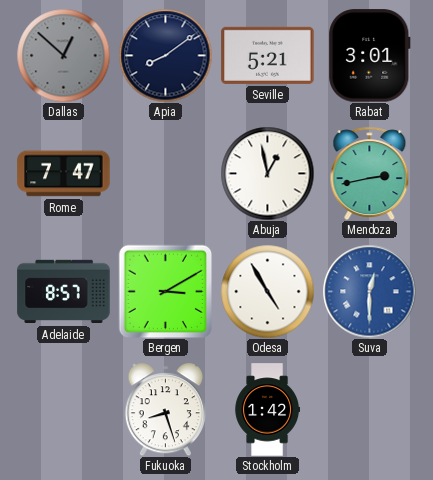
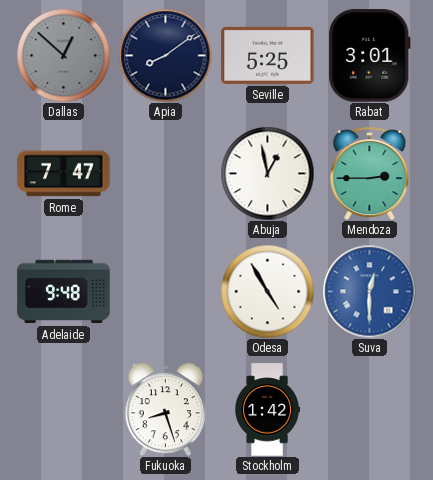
Seville: 5:21 -> 5:25 (268, 55)
Mendoza: 2:43 -> 2:45 (370, 173)
Adelaide: 8:57 -> 9:48 (64, 292)
Bergen: 3:10 -> none (165, 291)
